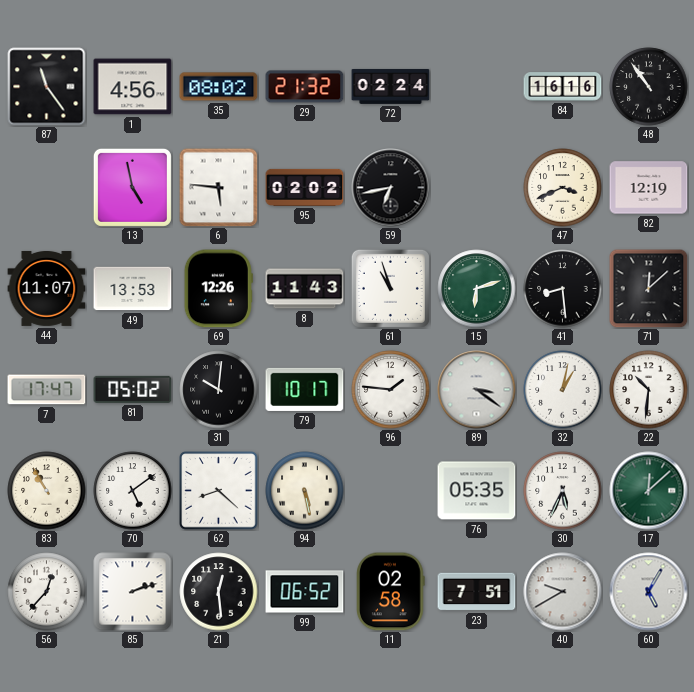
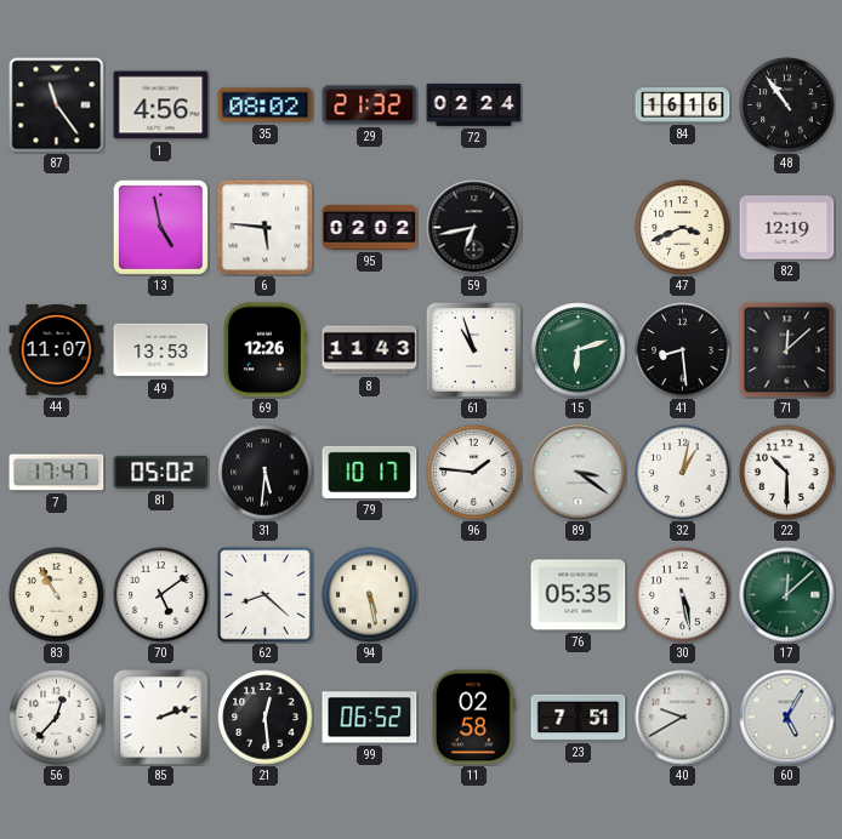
31: 10:01 -> 5:31 (266, 473)
22: 10:31 -> 10:30 (787, 473)
30: 5:34 -> 5:28 (683, 595)
